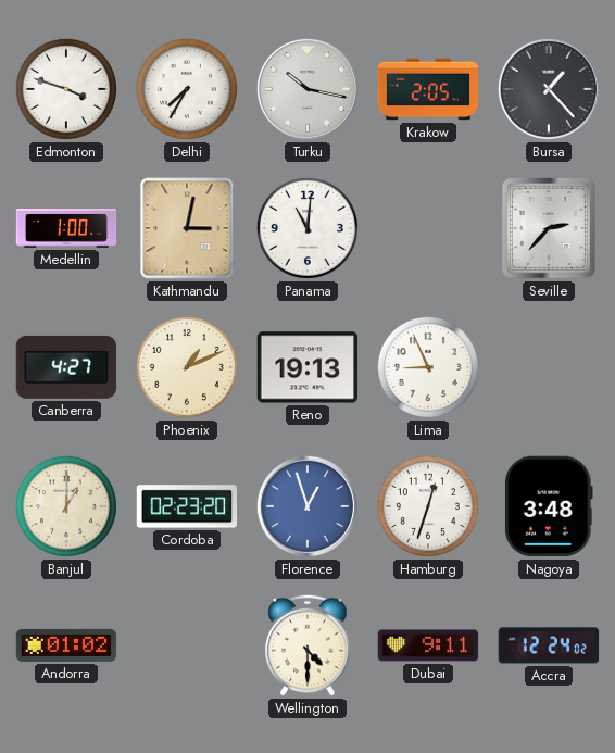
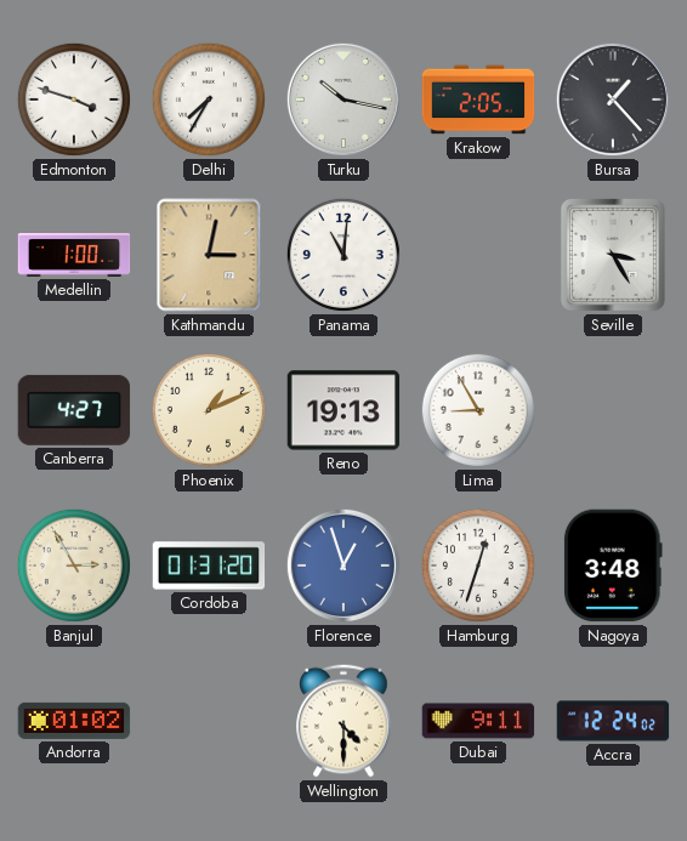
Seville: 2:37 -> 3:25 (613, 255)
Lima: 8:56 -> 8:55 (478, 410)
Banjul: 1:00 -> 2:55 (74, 566)
Cordoba: 02:23 -> 01:31 (209, 566)
